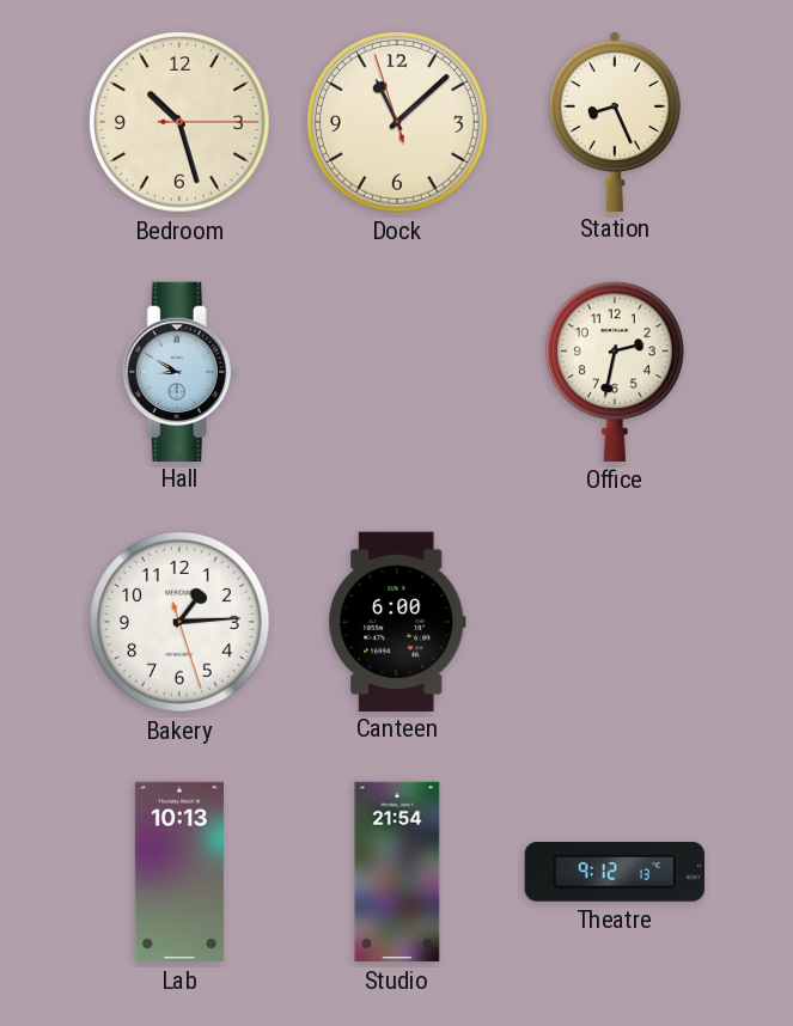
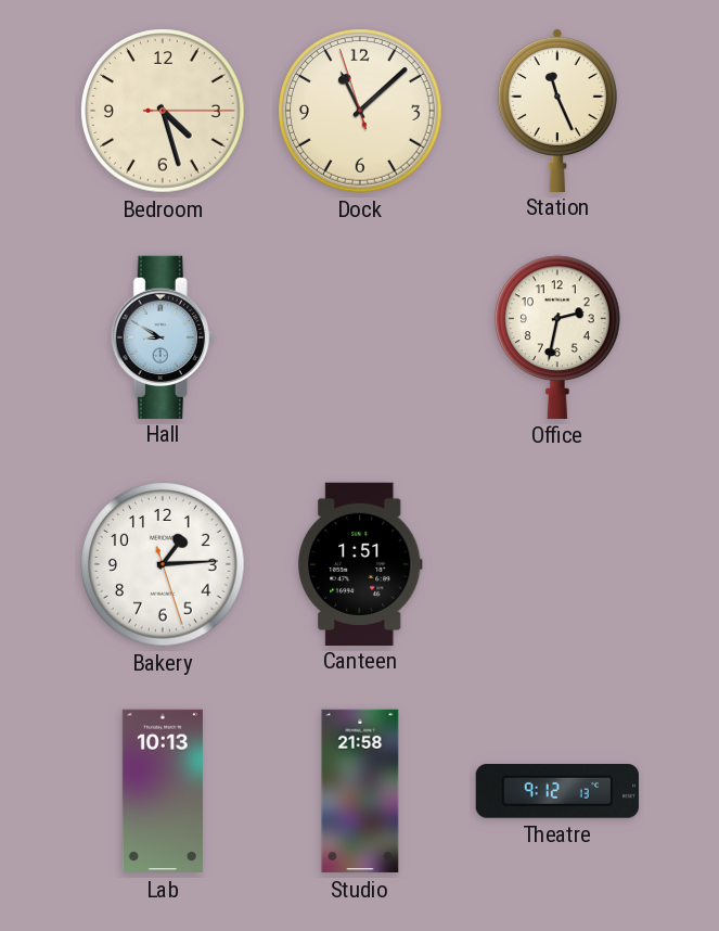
Bedroom: 10:27 -> 4:27 (163, 111)
Station: 8:26 -> 11:26 (557, 110)
Canteen: 6:00 -> 1:51 (360, 563)
Studio: 21:54 -> 21:58 (360, 791)
